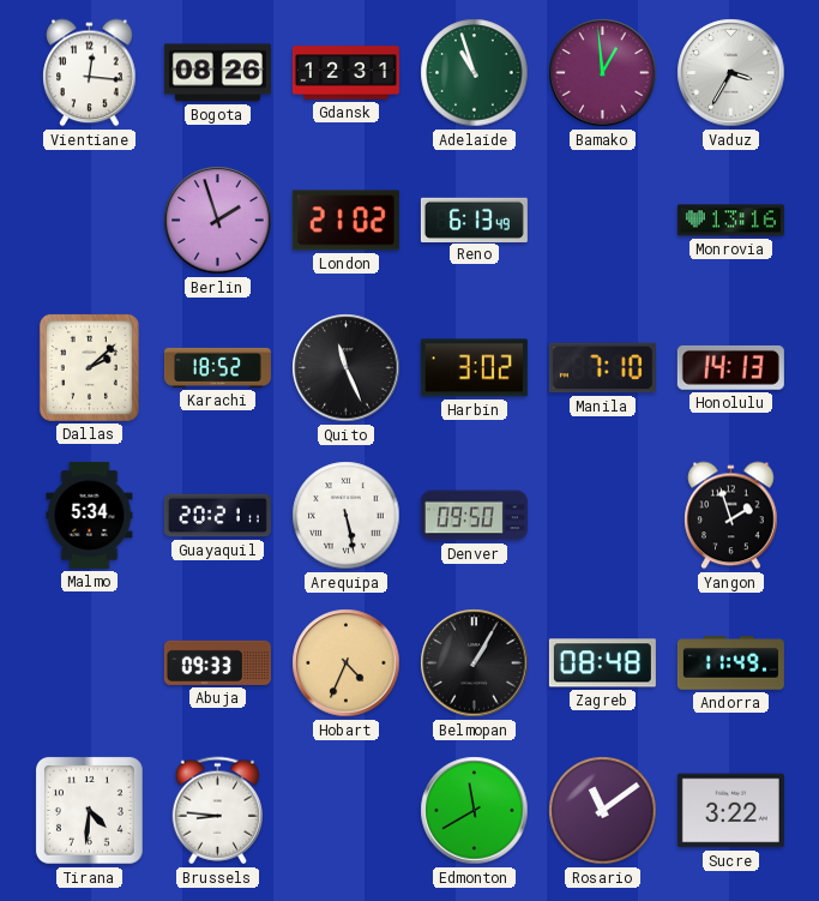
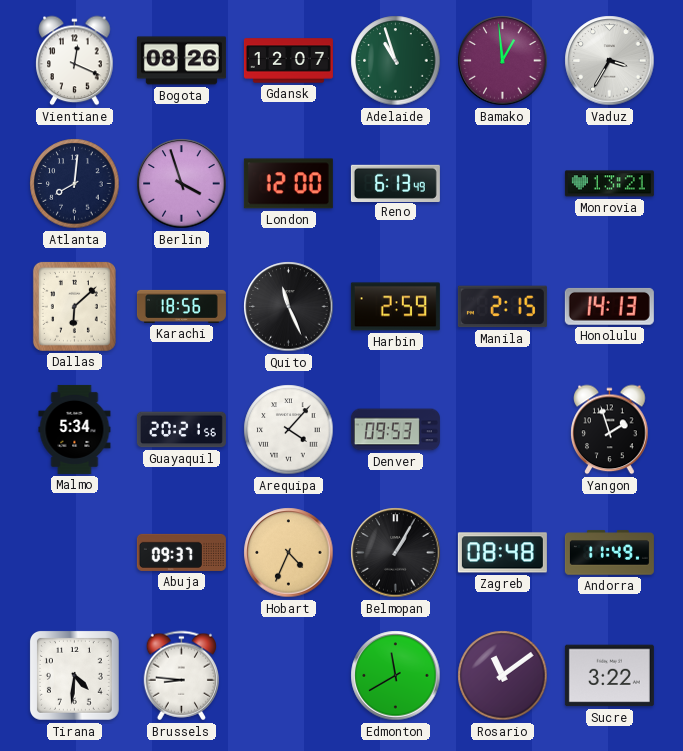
Vientiane: 12:16 -> 12:19 (75, 61)
Gdansk: 12:31 -> 12:07 (288, 61)
Atlanta: none -> 8:01 (75, 184)
Berlin: 1:57 -> 3:57 (182, 184)
London: 21:02 -> 12:00 (288, 184)
Monrovia: 13:16 -> 13:21 (609, 184)
Dallas: 2:08 -> 6:08 (74, 306)
Karachi: 18:52 -> 18:56 (181, 306)
Harbin: 3:02 -> 2:59 (395, 307)
Manila: 7:10 -> 2:15 (502, 307)
Guayaquil: 20:21:11 -> 20:21:56 (181, 430)
Arequipa: 5:28 -> 4:07 (289, 430)
Denver: 09:50 -> 09:53 (395, 430)
Abuja: 09:33 -> 09:37 (181, 552)
